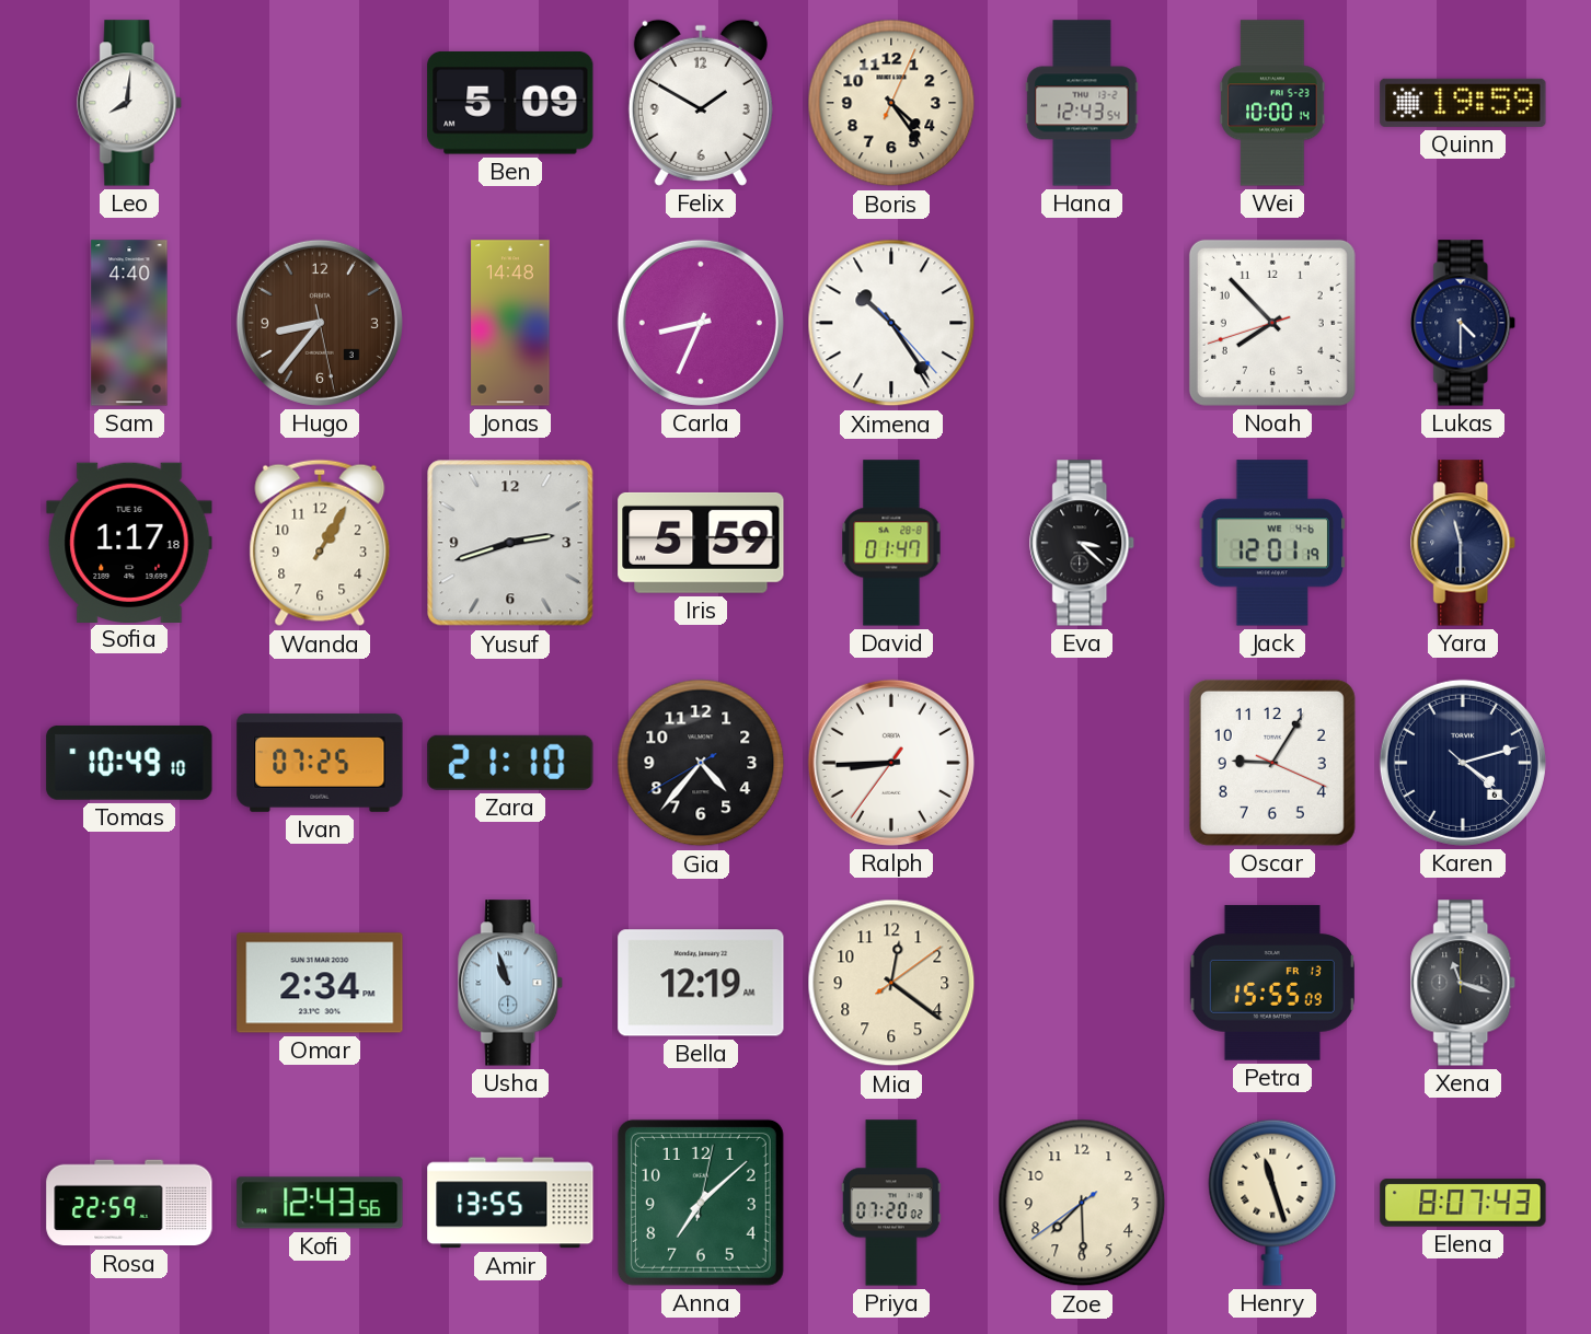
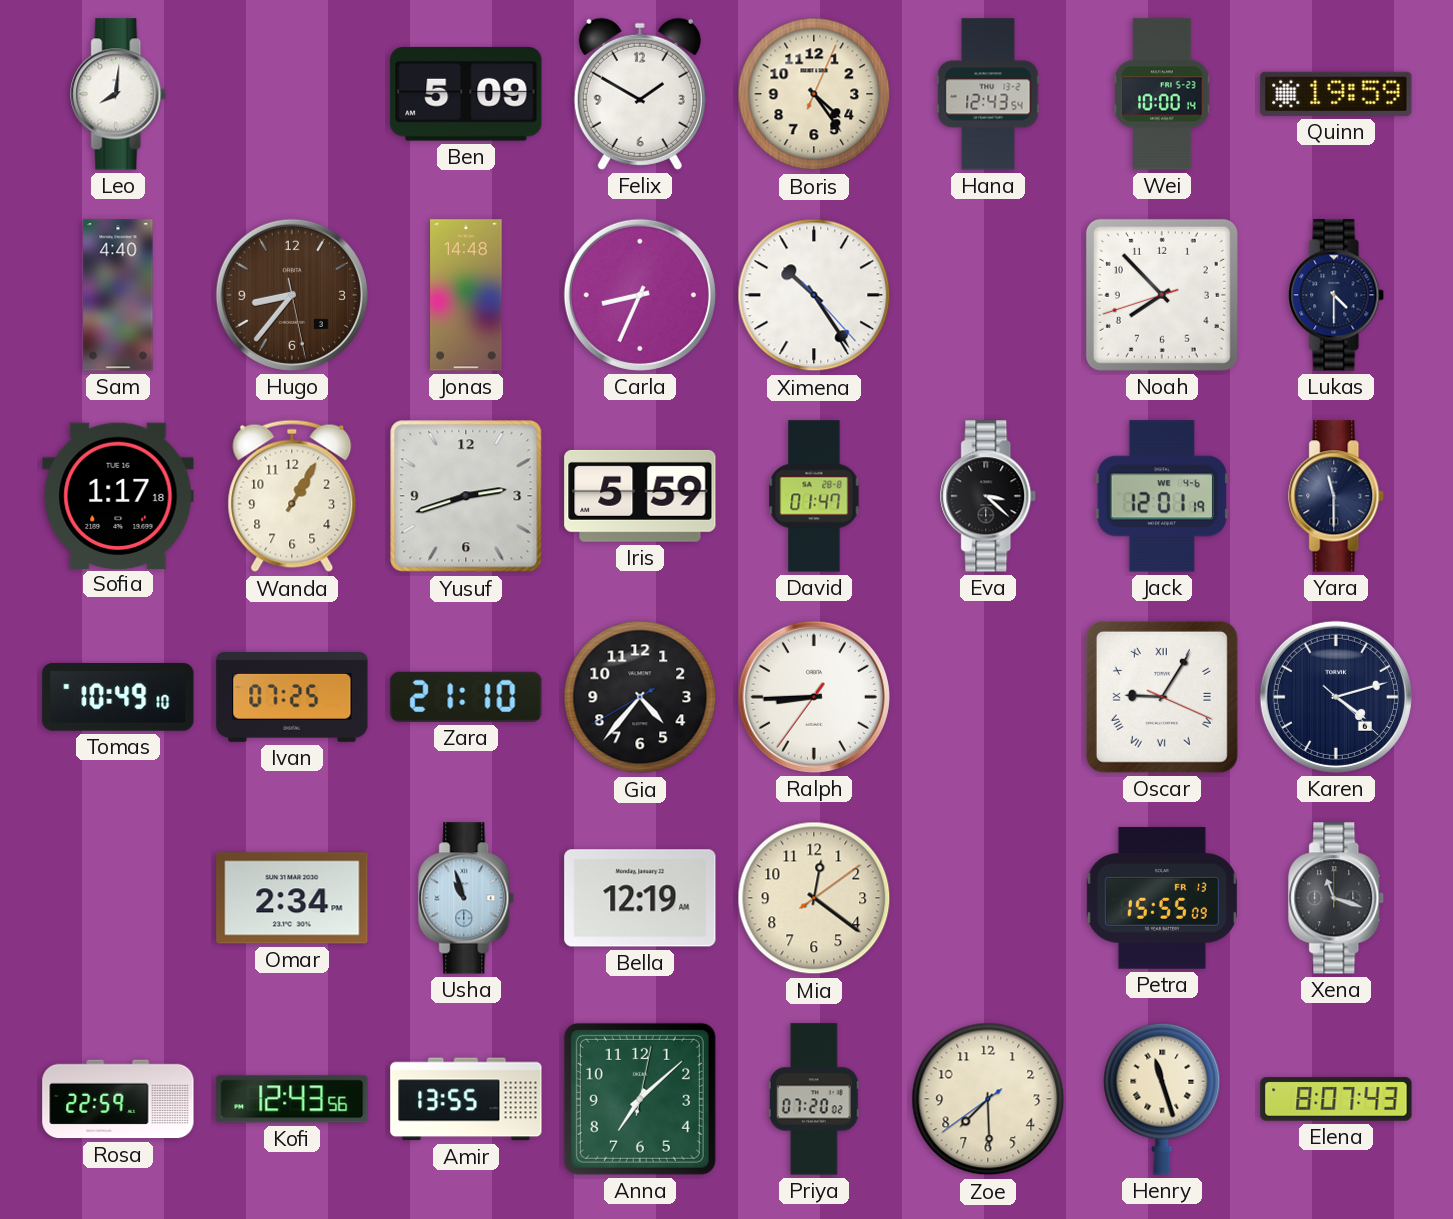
Oscar numerals: Arabic -> Roman (1162, 697)
